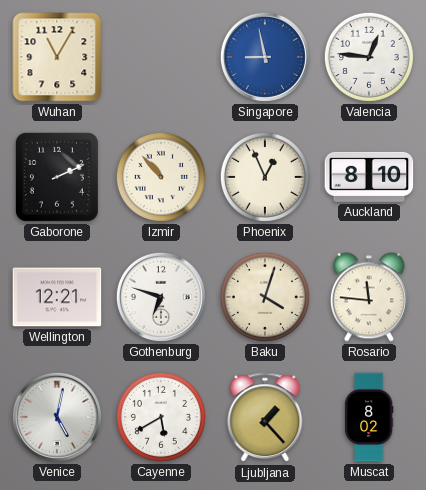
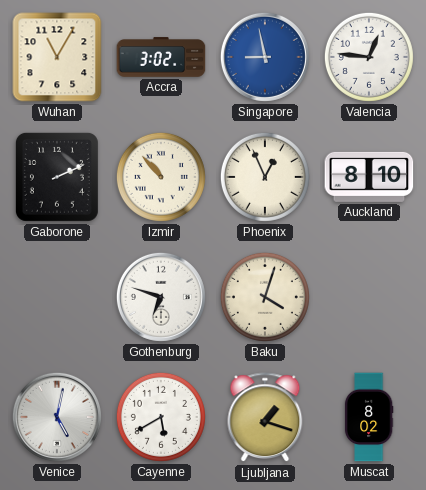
Accra: none -> 3:02 (161, 57)
Wellington: 12:21 -> none (57, 297)
Rosario: 11:46 -> none (369, 297)
Ljubljana: 1:23 -> 1:18 (265, 418)
